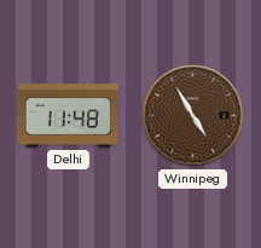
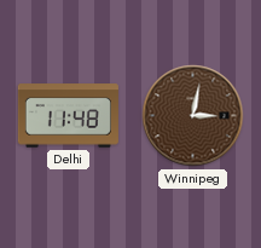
Winnipeg: 4:55 -> 3:02 (193, 116)
